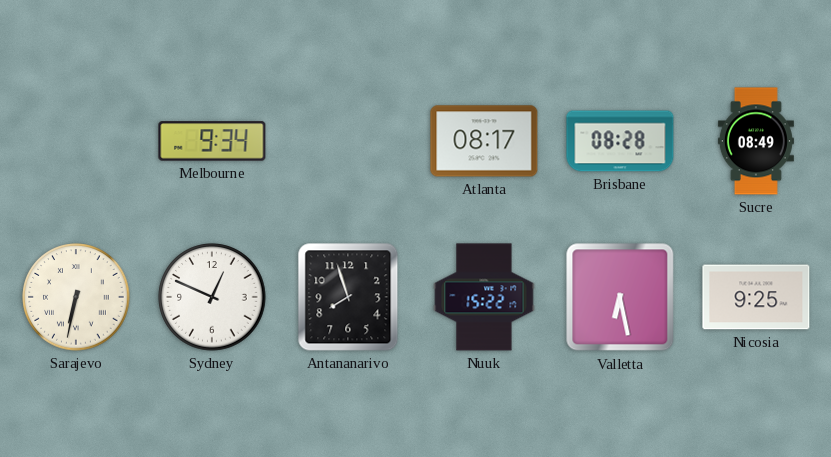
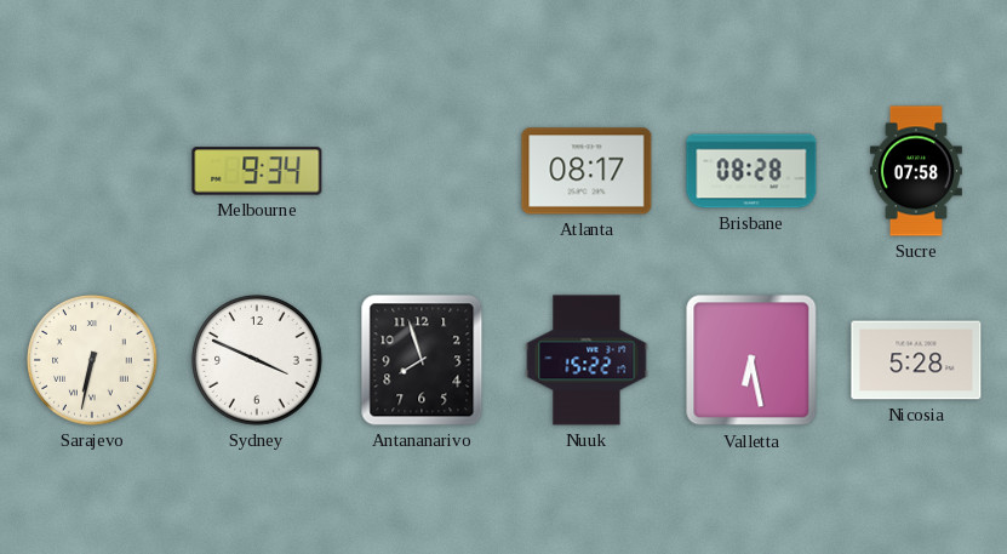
Sucre: 08:49 -> 07:58 (916, 171)
Sydney: 12:49 -> 3:49 (257, 360)
Nicosia: 9:25 -> 5:28 (916, 360)
